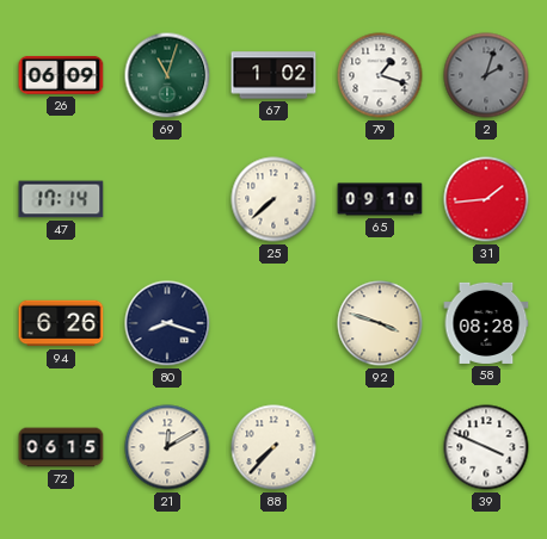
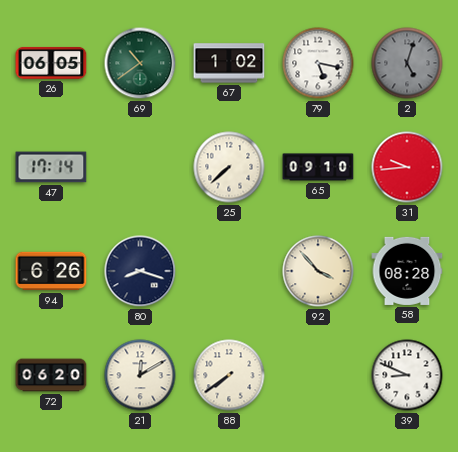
26: 06:09 -> 06:05 (51, 63)
69: 11:03 -> 10:39 (140, 63)
79: 1:18 -> 5:17 (318, 63)
2: 2:03 -> 5:03 (407, 63)
31: 1:44 -> 9:44 (407, 167)
92: 3:48 -> 3:53 (318, 271)
72: 06:15 -> 06:20 (51, 375)
88: 7:37 -> 7:39 (229, 375)
39: 3:49 -> 8:49 (407, 375)
